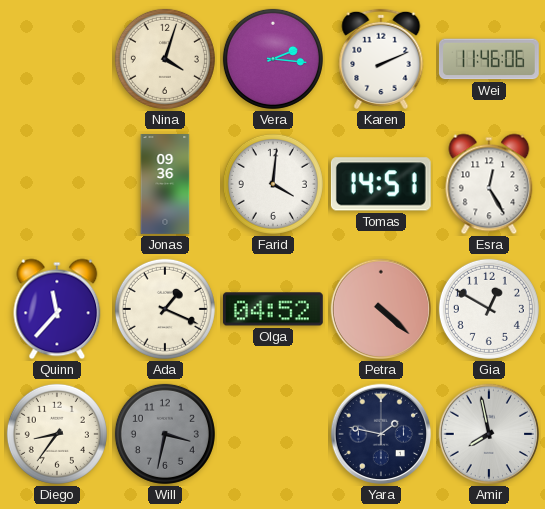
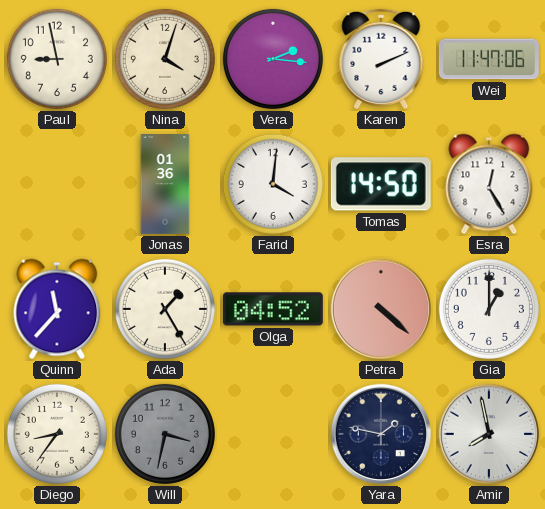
Paul: none -> 8:58 (57, 59)
Wei: 11:46 -> 11:47 (489, 59)
Jonas: 09:36 -> 01:36 (165, 185)
Tomas: 14:51 -> 14:50 (381, 184)
Ada: 1:19 -> 1:25 (165, 309)
Gia: 12:50 -> 1:00 (489, 309)
